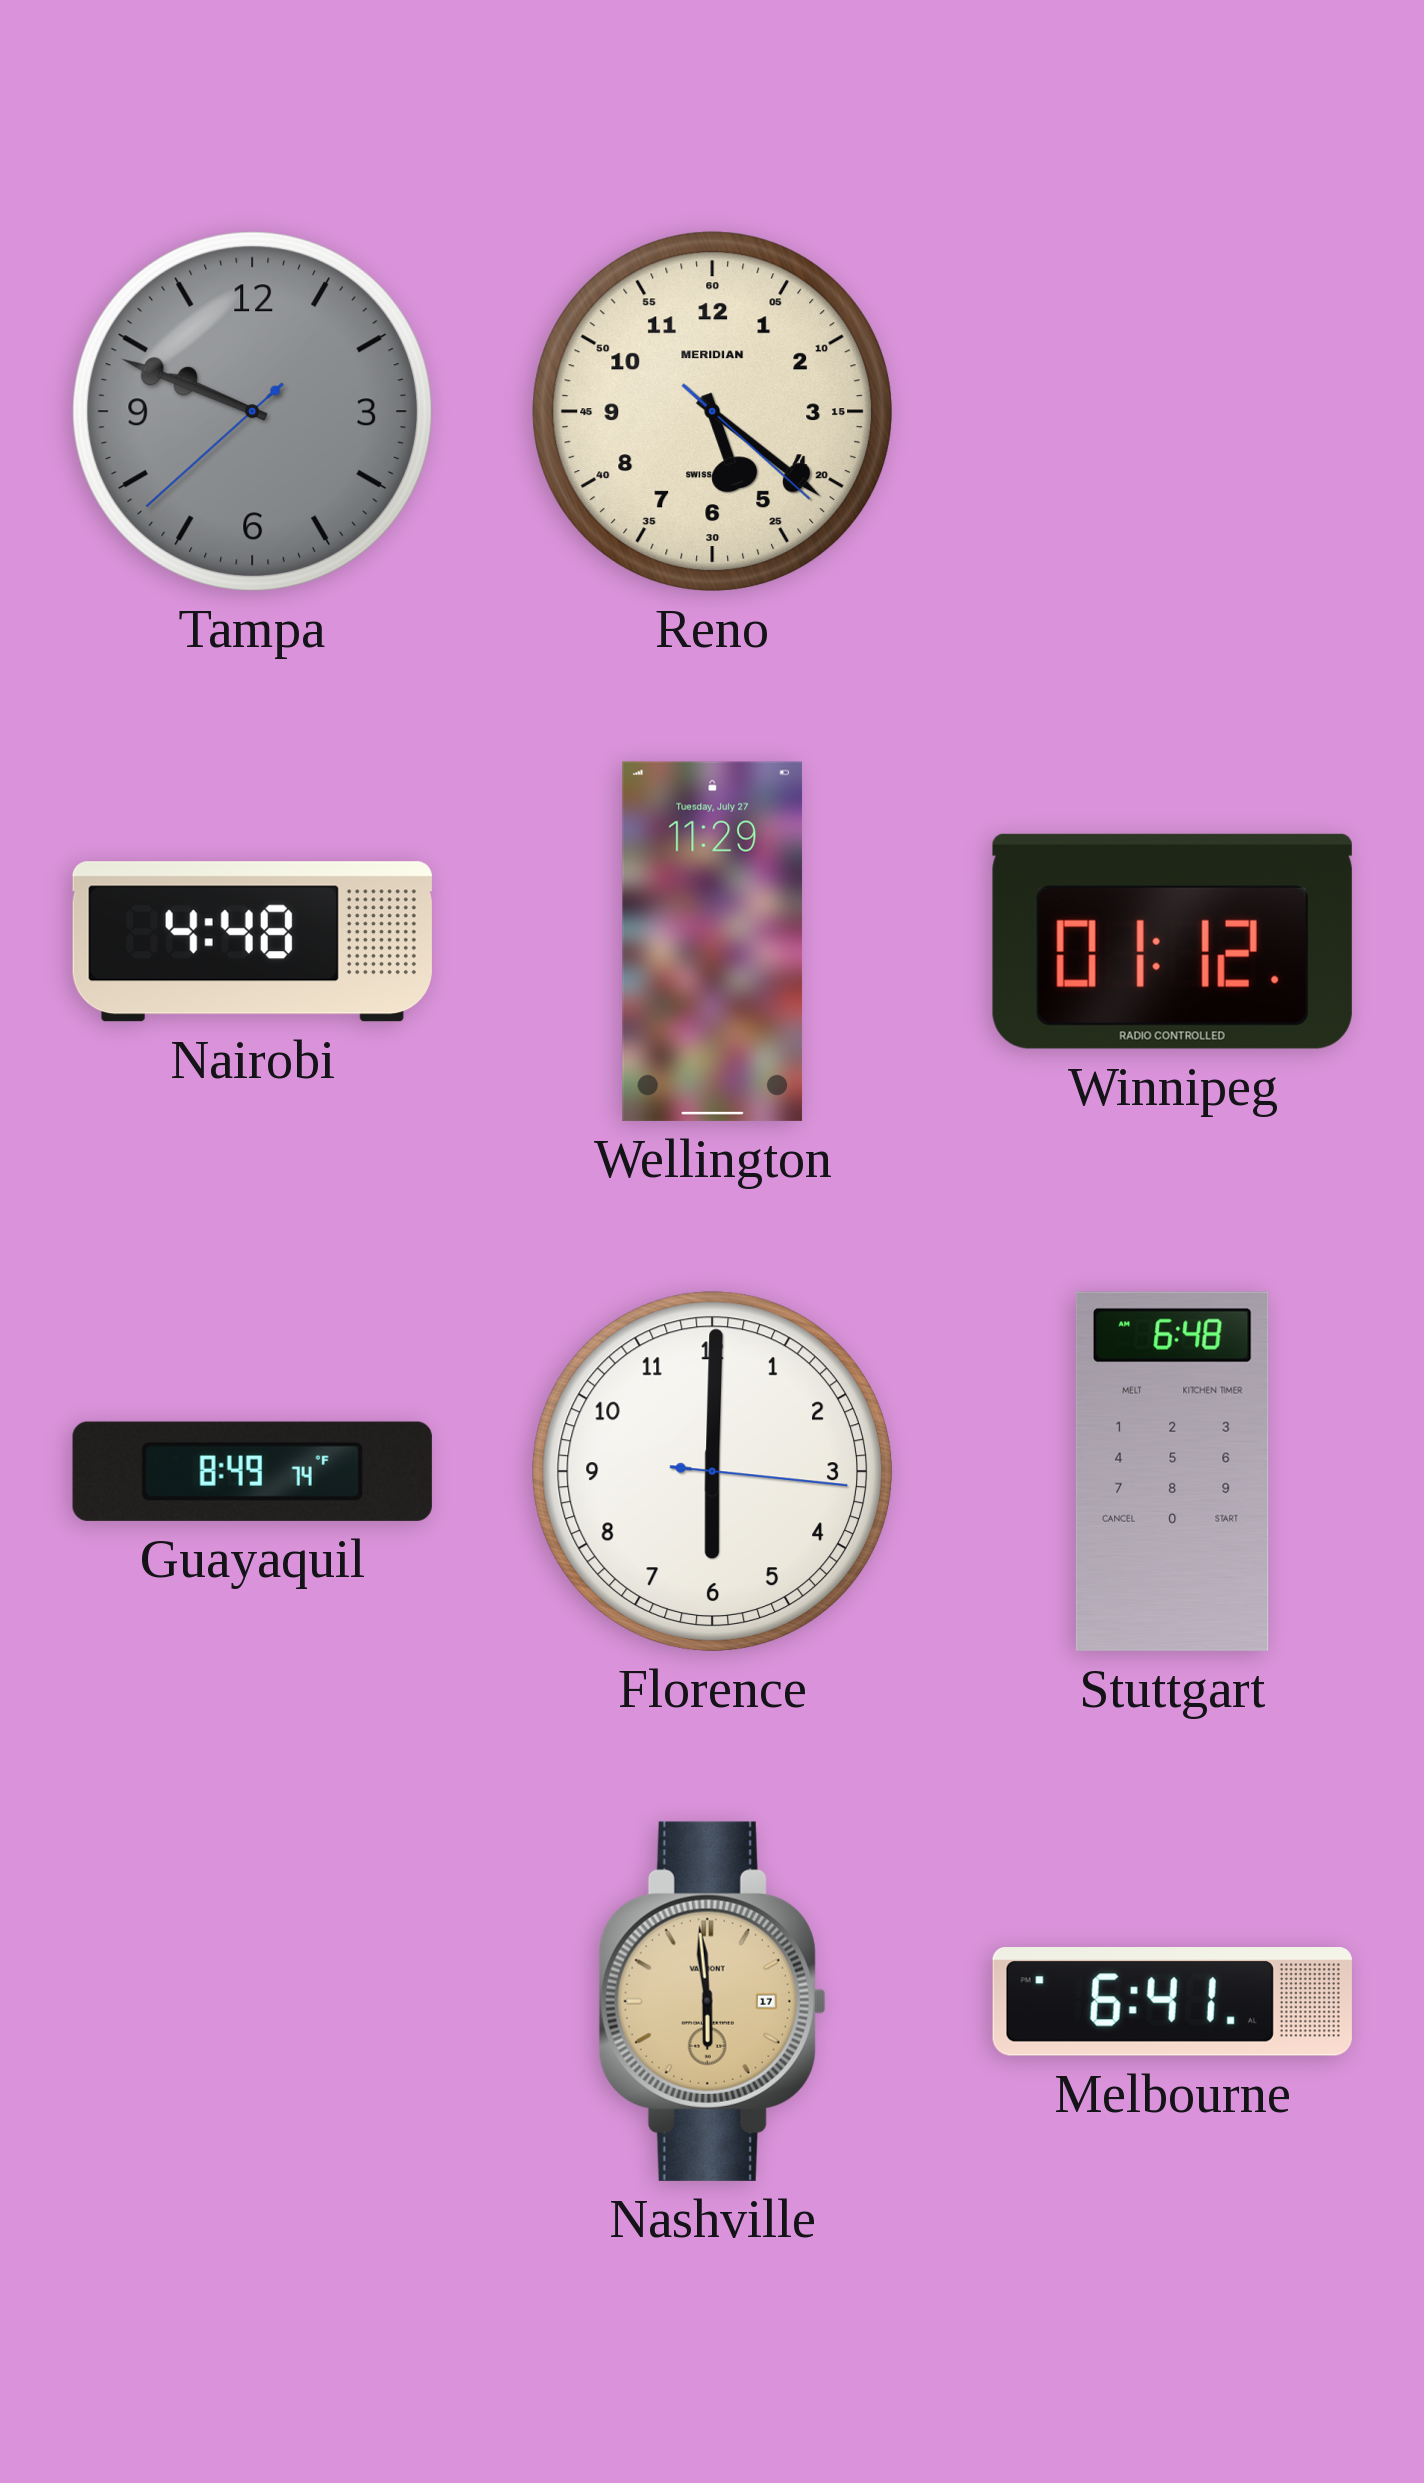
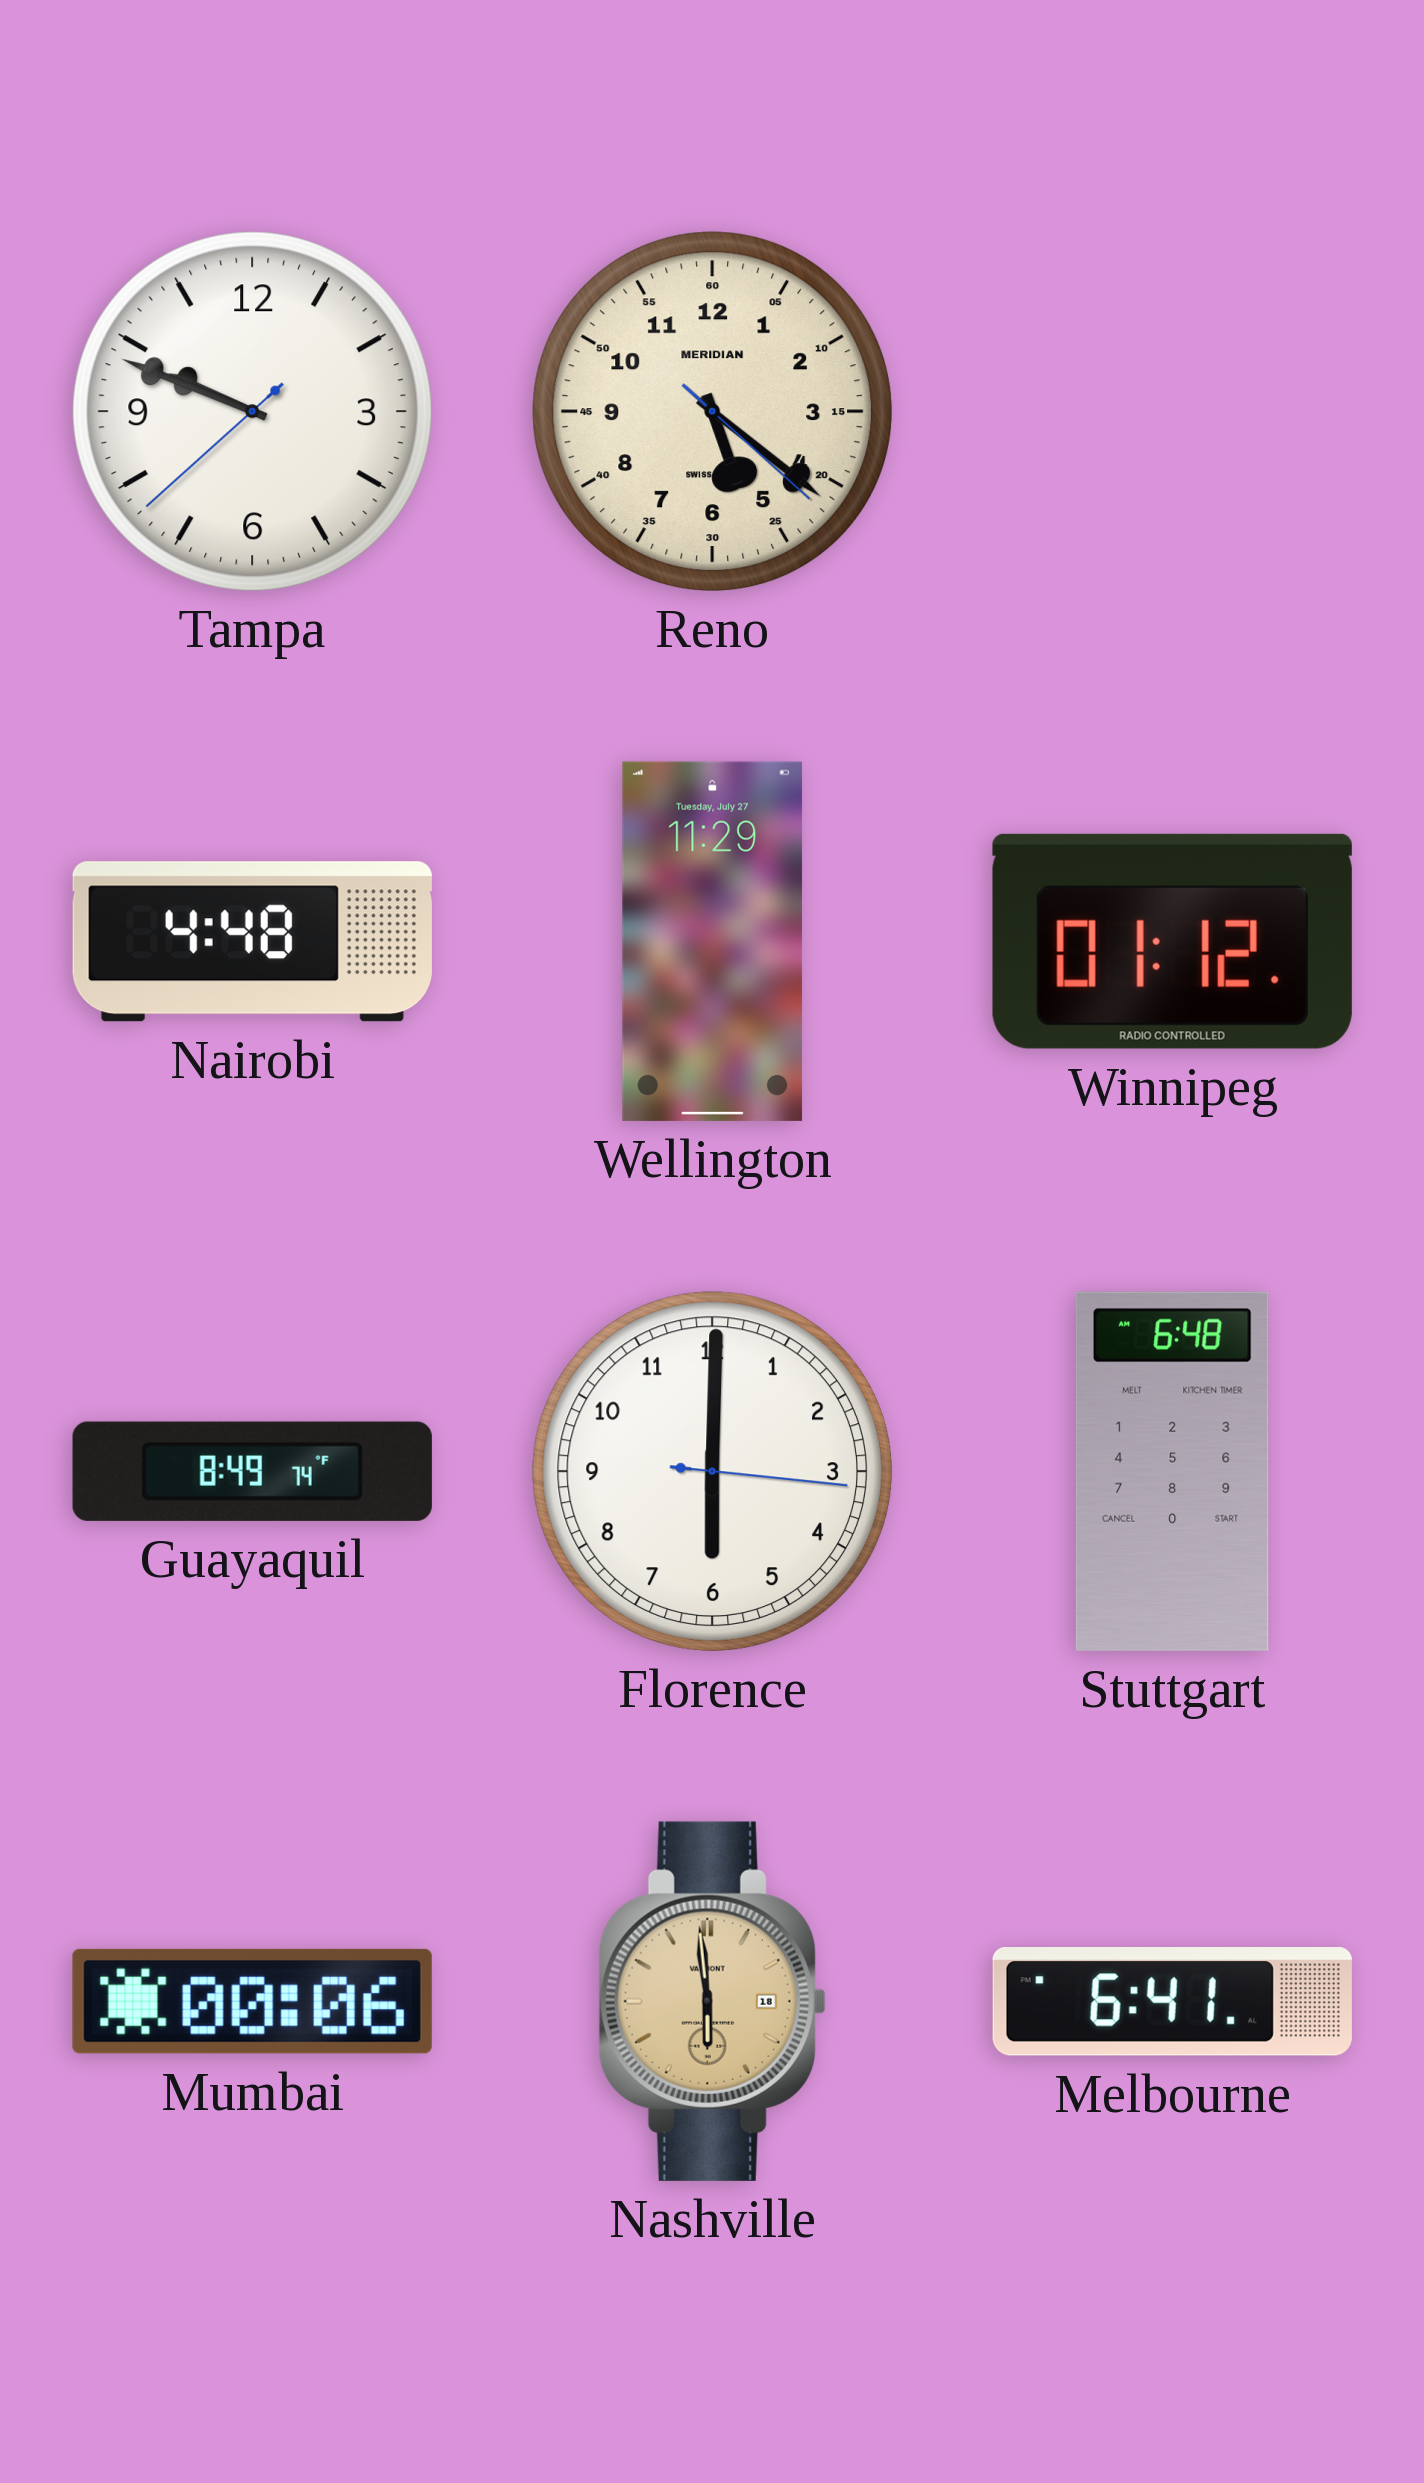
Tampa dial: grey -> white (252, 411)
Mumbai: none -> 00:06 (252, 2001)
Nashville date: 17 -> 18 (712, 2001)
